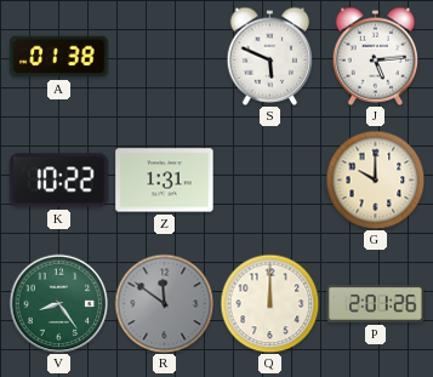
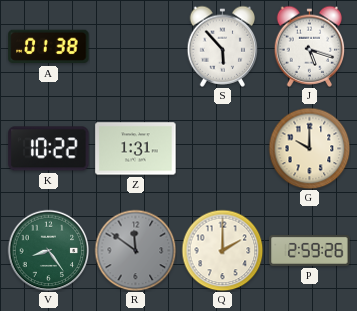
S: 5:49 -> 5:53 (223, 46)
J: 5:14 -> 5:18 (310, 46)
Q: 12:00 -> 2:00 (222, 250)
P: 2:01 -> 2:59 (310, 250)
